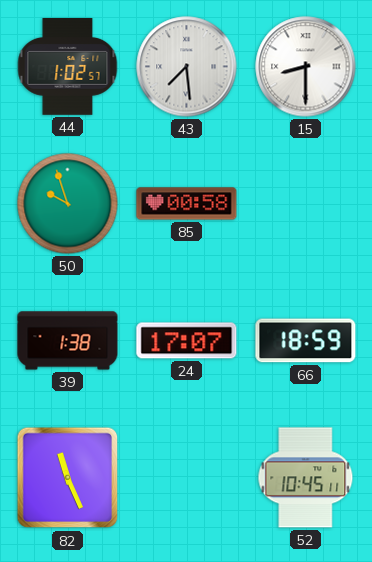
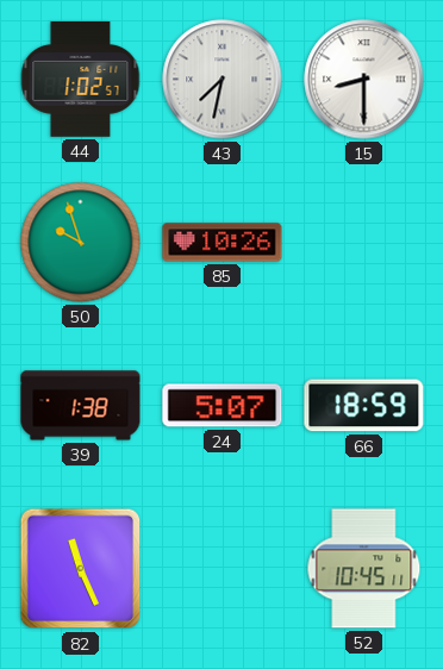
43: 7:29 -> 7:32 (223, 80)
85: 00:58 -> 10:26 (223, 243)
24: 17:07 -> 5:07 (223, 406)
